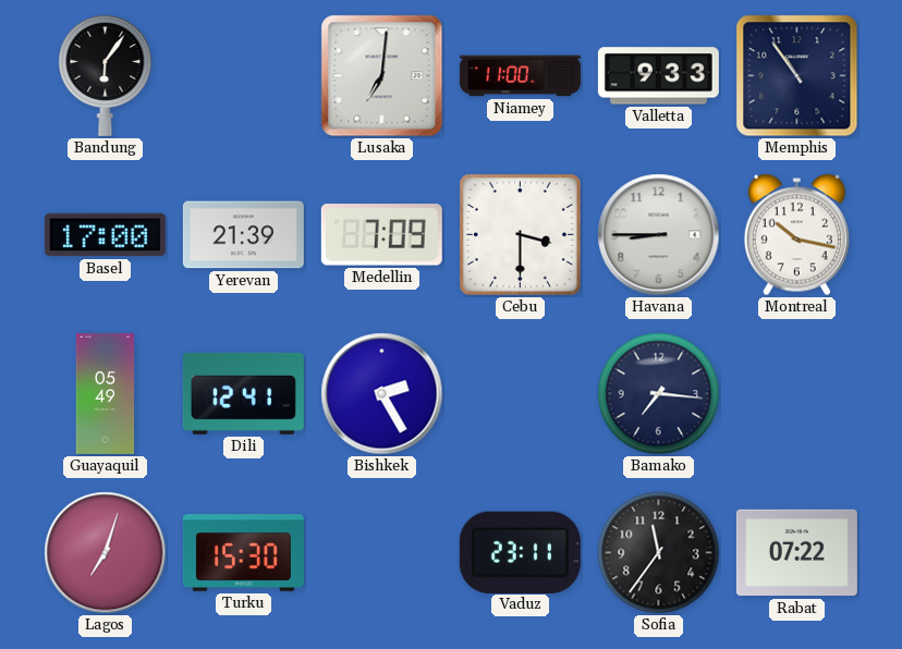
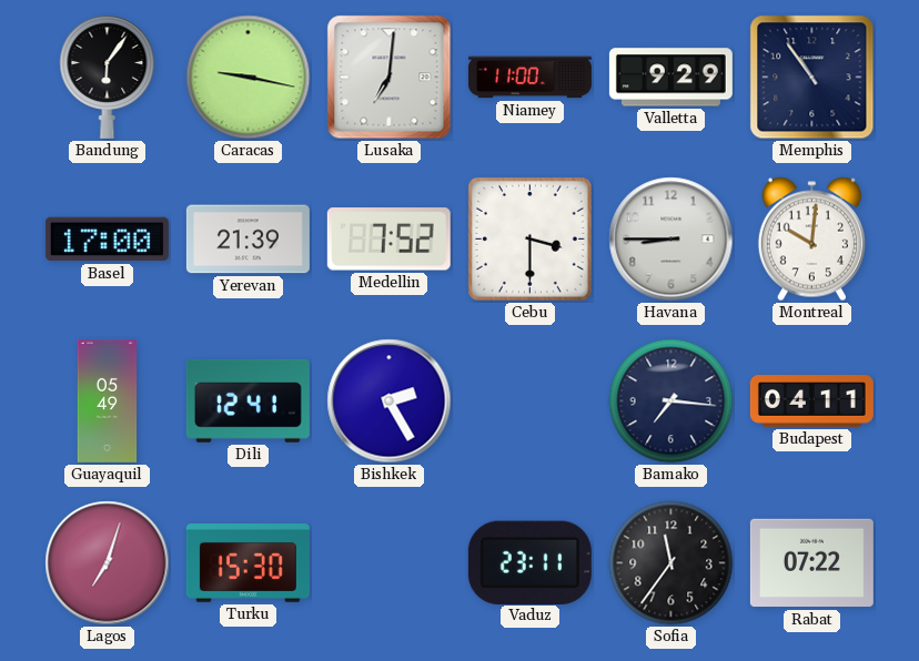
Caracas: none -> 9:17 (249, 78)
Valletta: 9:33 -> 9:29 (670, 78)
Medellin: 7:09 -> 7:52 (388, 240)
Montreal: 10:17 -> 10:01 (811, 240)
Budapest: none -> 04:11 (811, 401)
